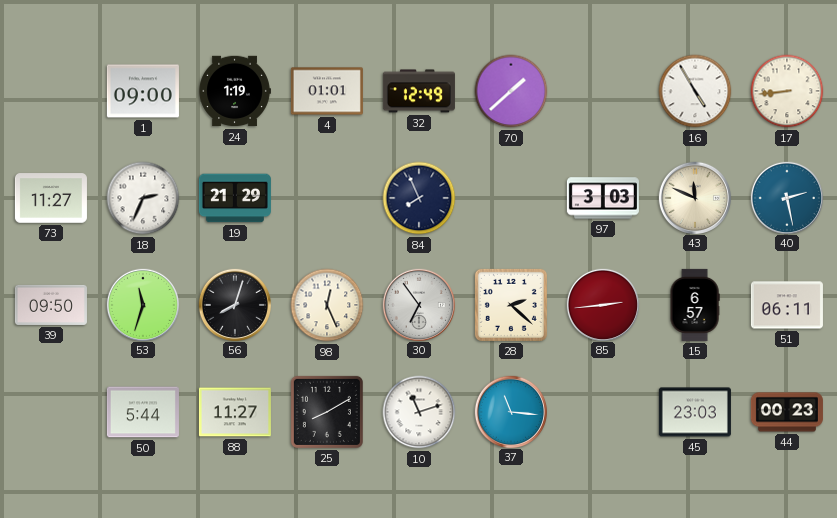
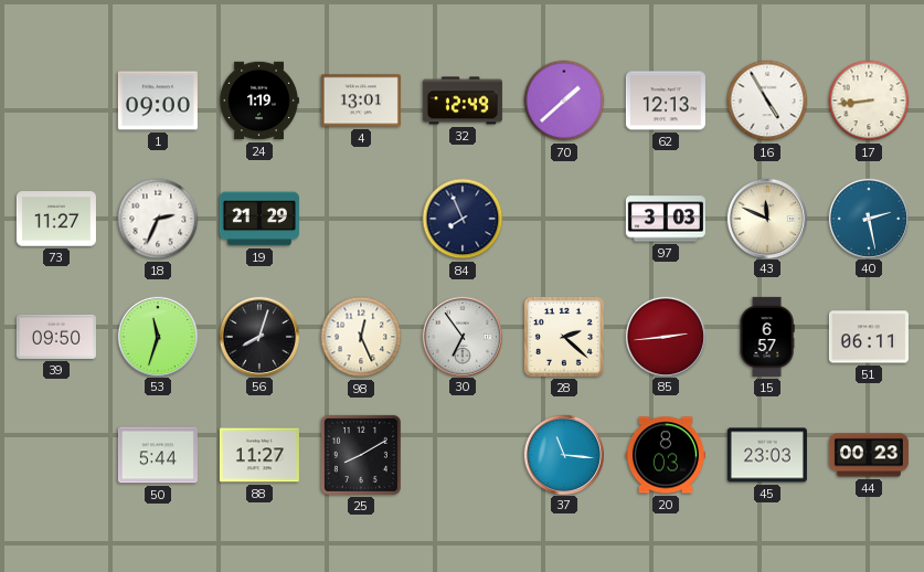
4: 01:01 -> 13:01 (361, 100)
62: none -> 12:13 (666, 100)
10: 11:12 -> none (419, 412)
20: none -> 8:03 (666, 455)
